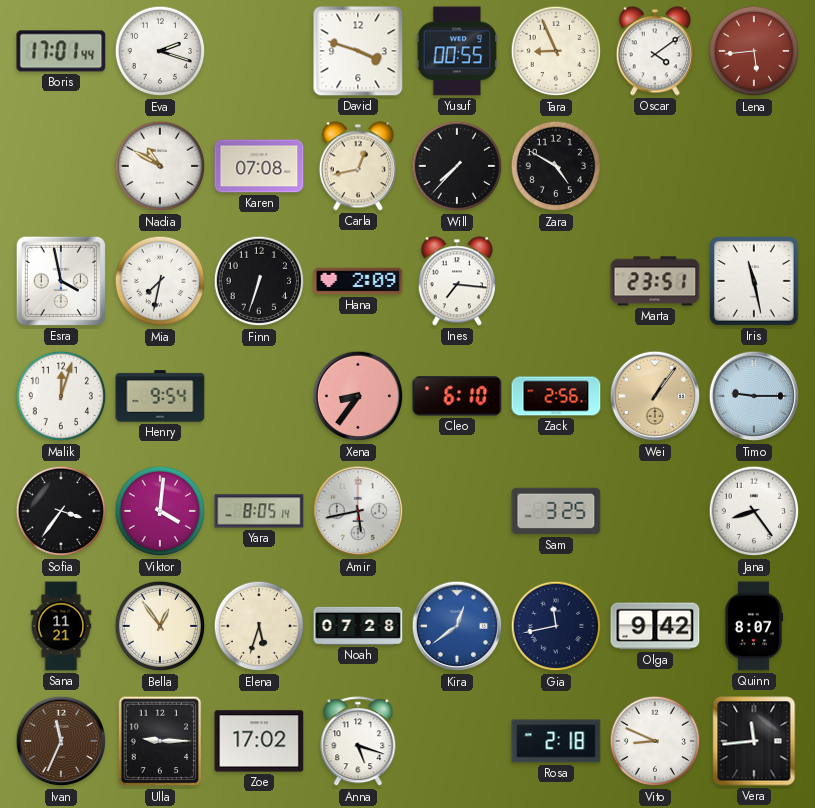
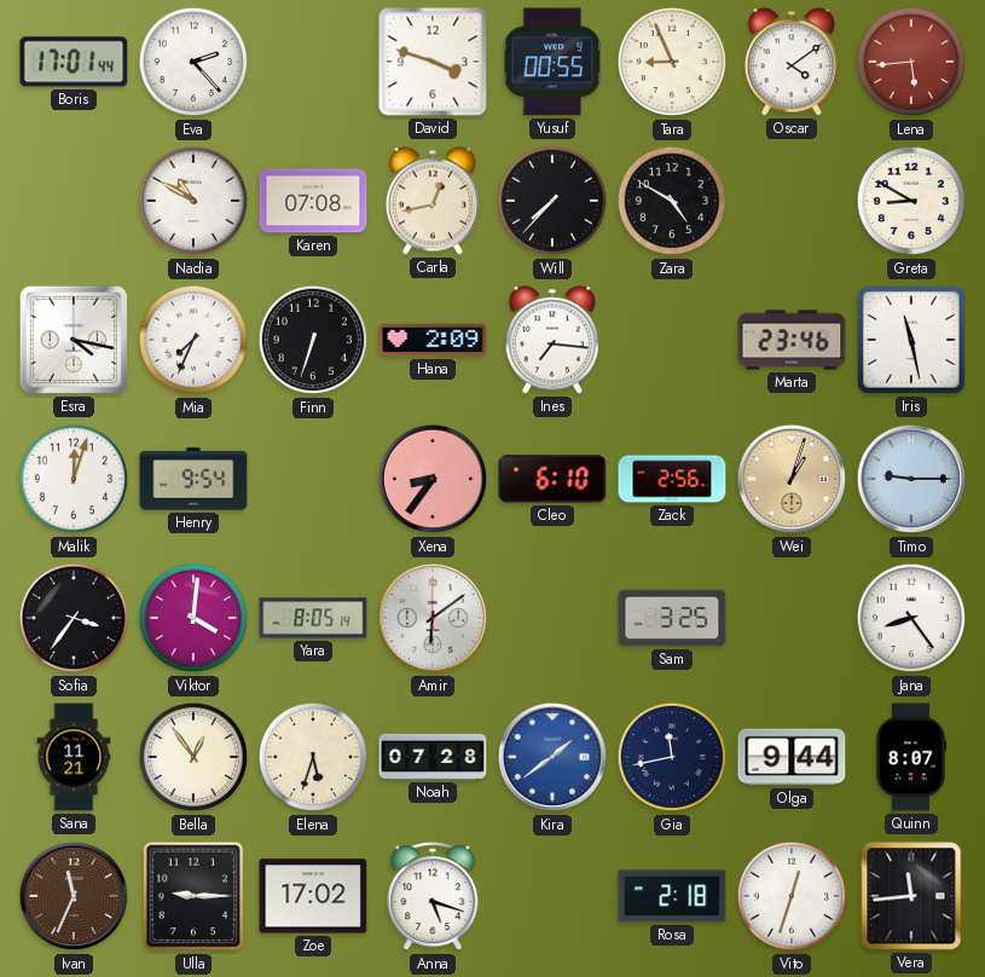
Eva: 2:18 -> 2:23 (193, 62)
Greta: none -> 8:50 (911, 201)
Esra: 3:58 -> 4:17 (74, 340)
Mia: 7:32 -> 7:34 (193, 340)
Marta: 23:51 -> 23:46 (792, 340)
Wei: 1:06 -> 1:03 (792, 479)
Amir: 5:43 -> 6:09 (433, 618)
Kira: 12:39 -> 1:39 (552, 757)
Olga: 9:42 -> 9:44 (792, 757)
Vito: 8:49 -> 12:33 (792, 896)
